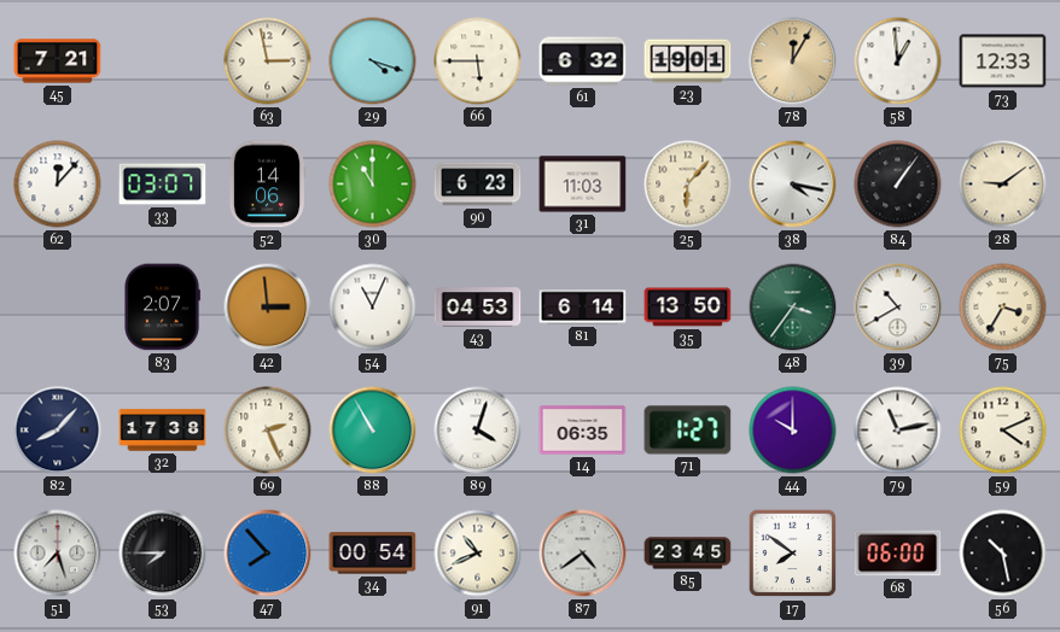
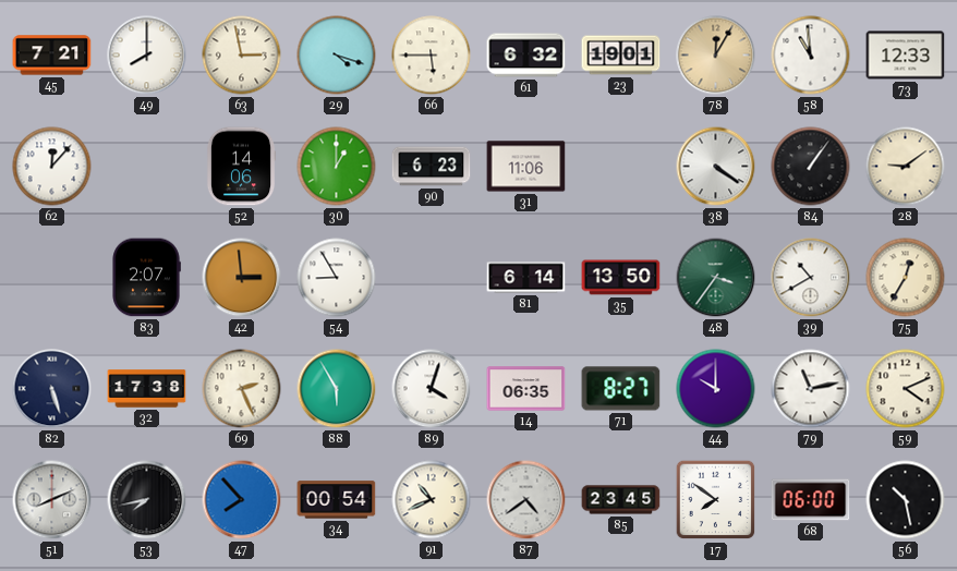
49: none -> 8:00 (147, 56)
58: 12:59 -> 10:59 (811, 56)
33: 03:07 -> none (163, 185)
30: 11:00 -> 1:00 (337, 167)
31: 11:03 -> 11:06 (526, 167)
25: 6:07 -> none (688, 185)
38: 4:17 -> 4:21 (716, 167)
54: 11:04 -> 8:55 (337, 278)
43: 04:53 -> none (478, 308)
75: 3:35 -> 12:35 (906, 278)
82: 8:07 -> 5:27 (52, 389)
88: 10:55 -> 5:55 (337, 389)
71: 1:27 -> 8:27 (621, 389)
51: 7:27 -> 8:11 (52, 500)
53: 7:45 -> 7:43 (147, 500)
